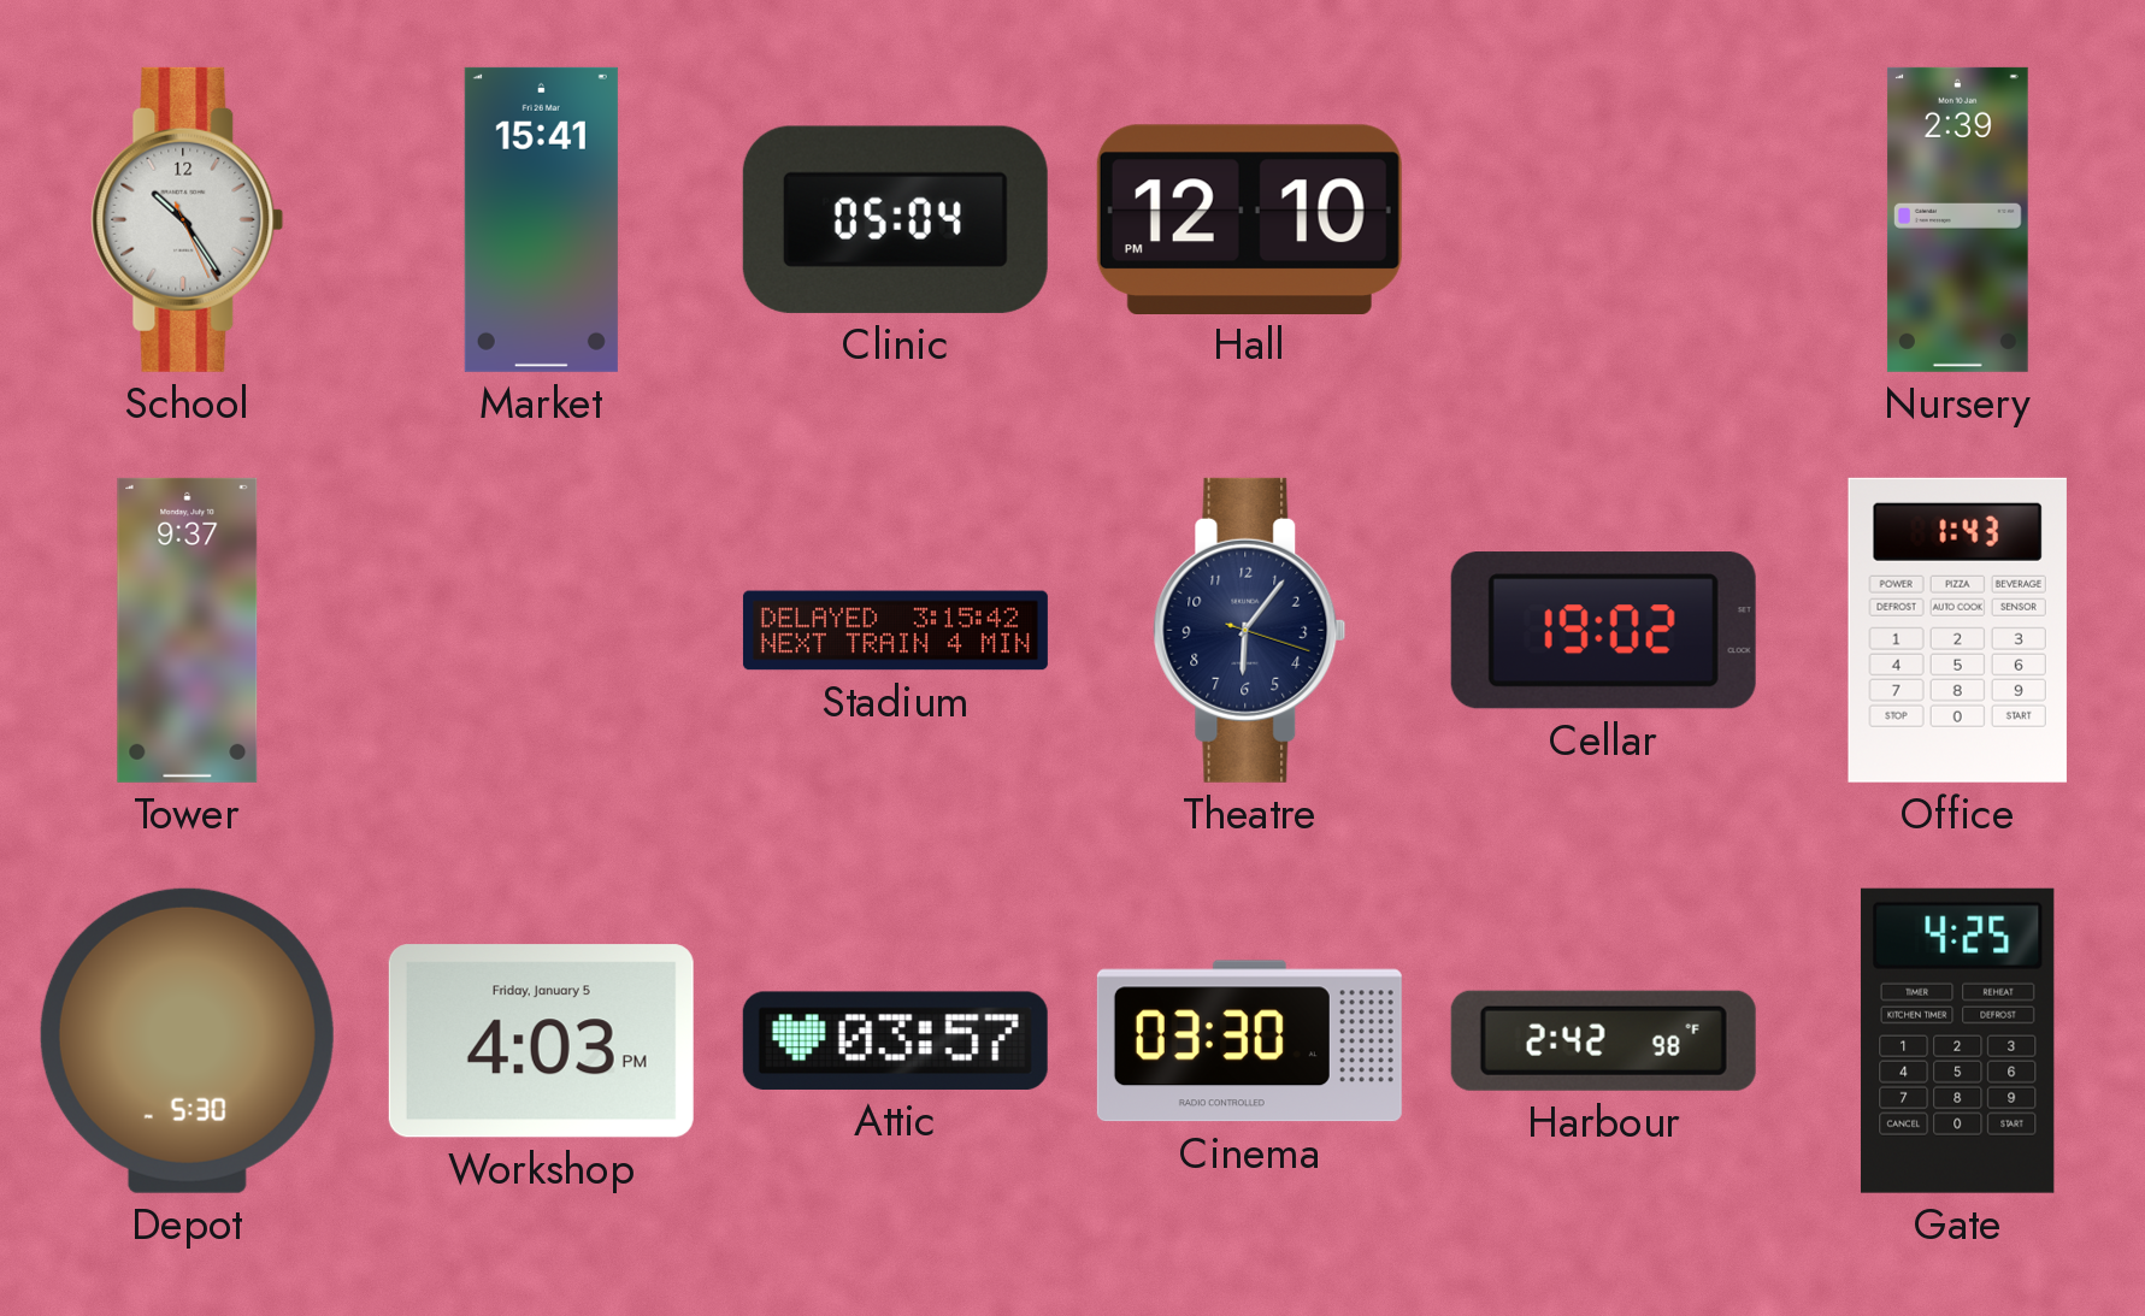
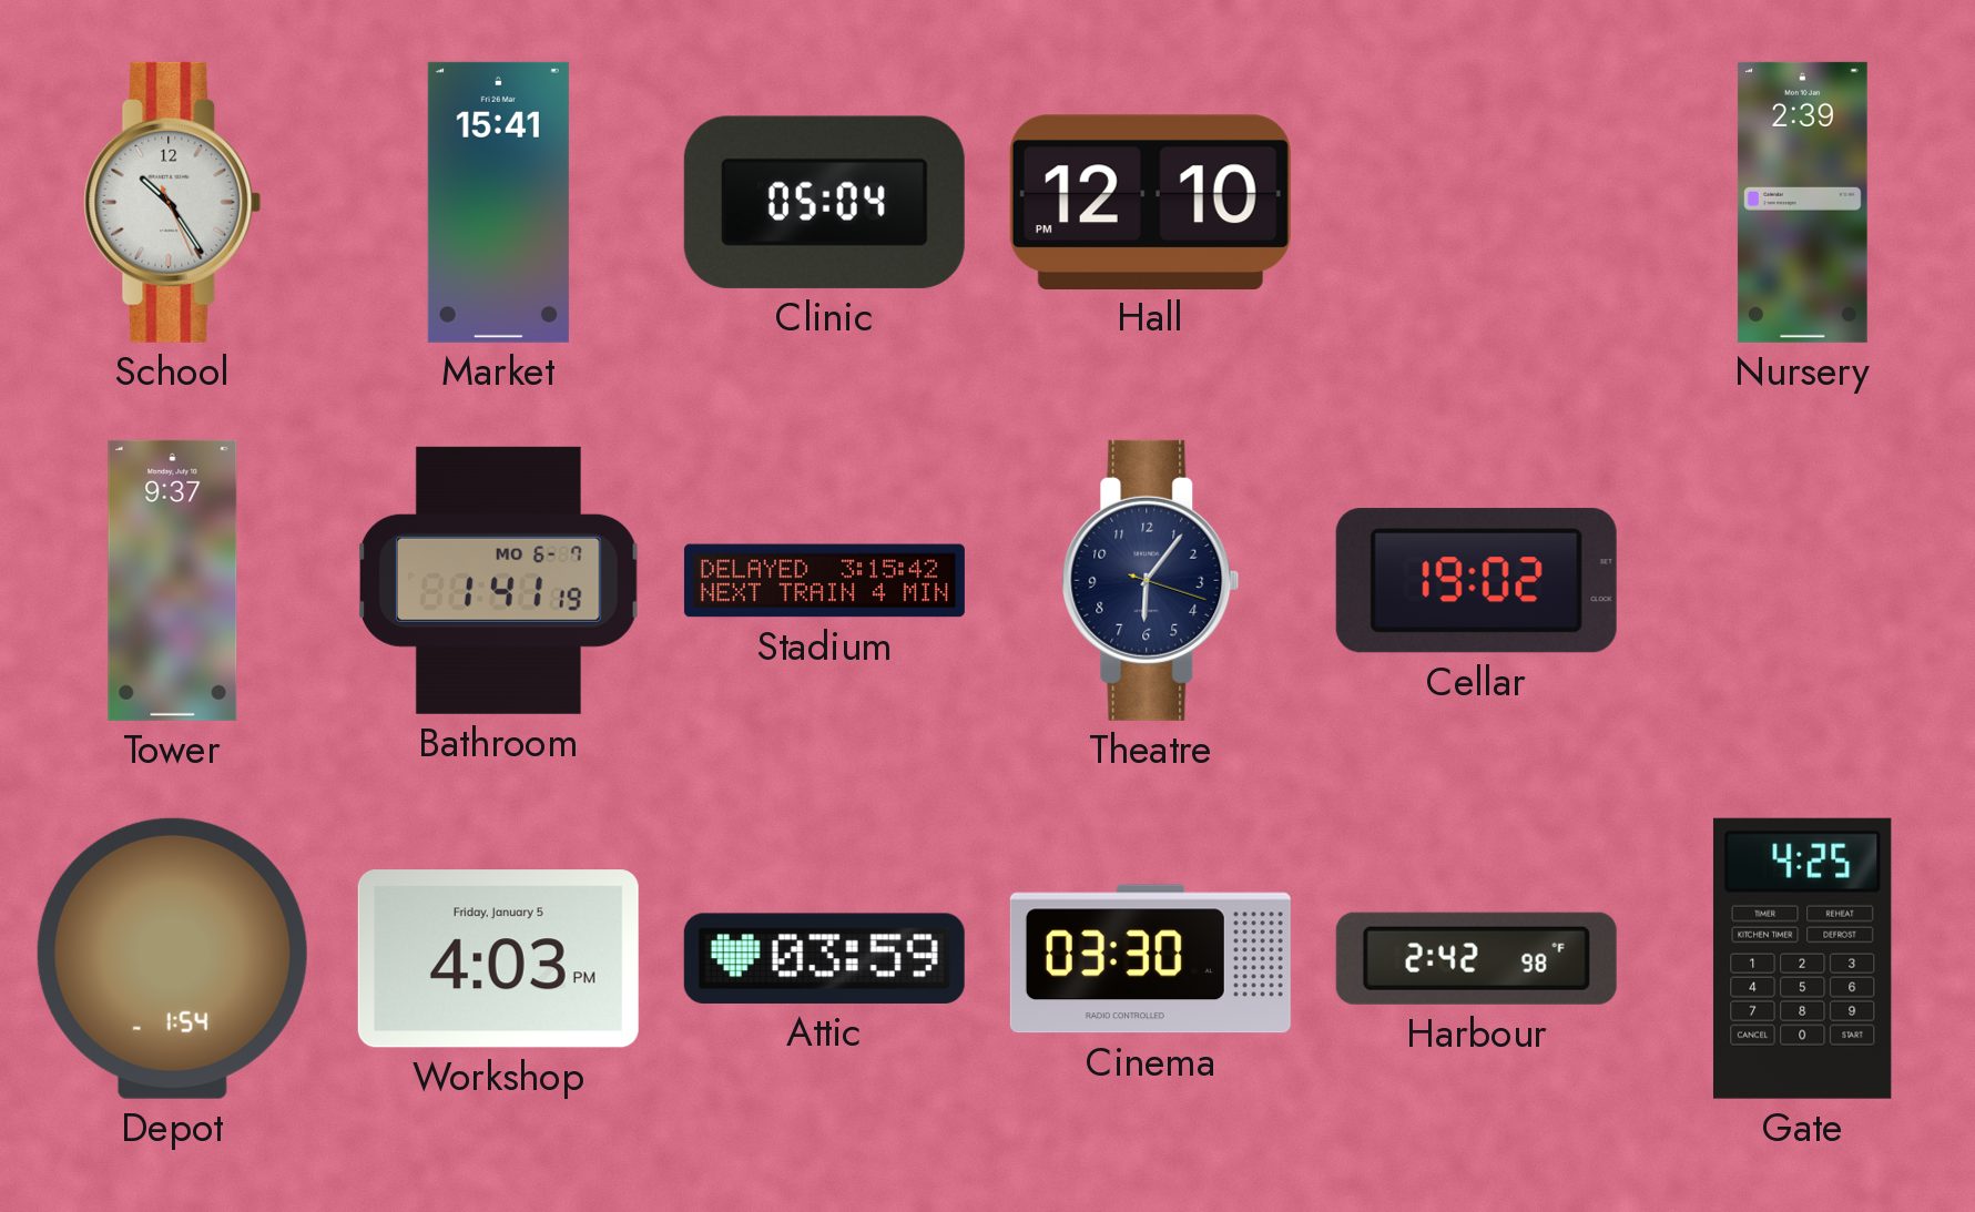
Bathroom: none -> 1:41 (498, 580)
Office: 1:43 -> none (1957, 630)
Depot: 5:30 -> 1:54 (172, 958)
Attic: 03:57 -> 03:59 (824, 958)
